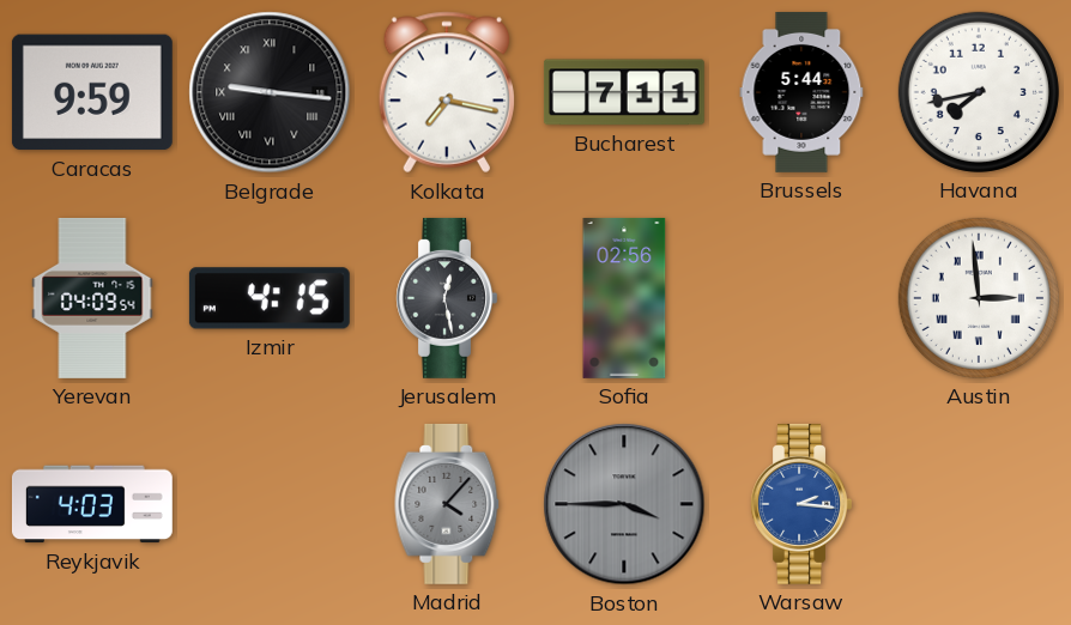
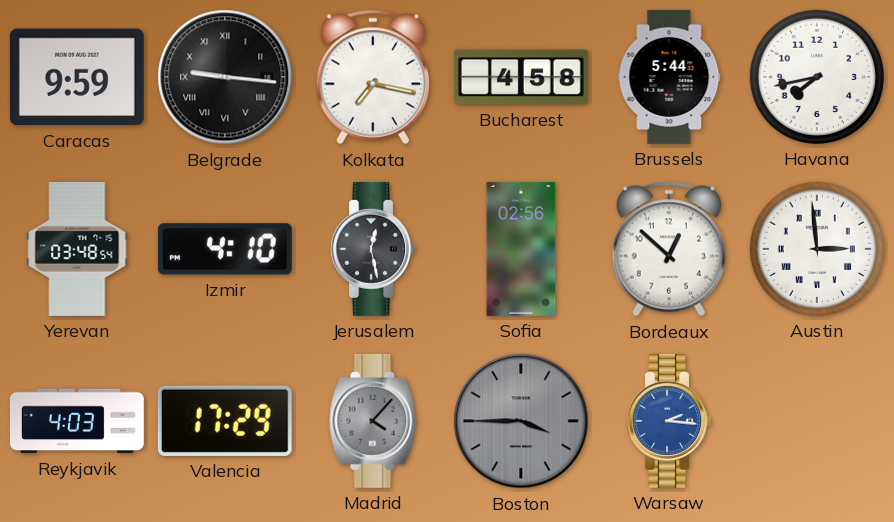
Bucharest: 7:11 -> 4:58 (521, 77)
Yerevan: 04:09 -> 03:48 (77, 250)
Izmir: 4:15 -> 4:10 (225, 249)
Bordeaux: none -> 12:52 (669, 249)
Valencia: none -> 17:29 (225, 421)
